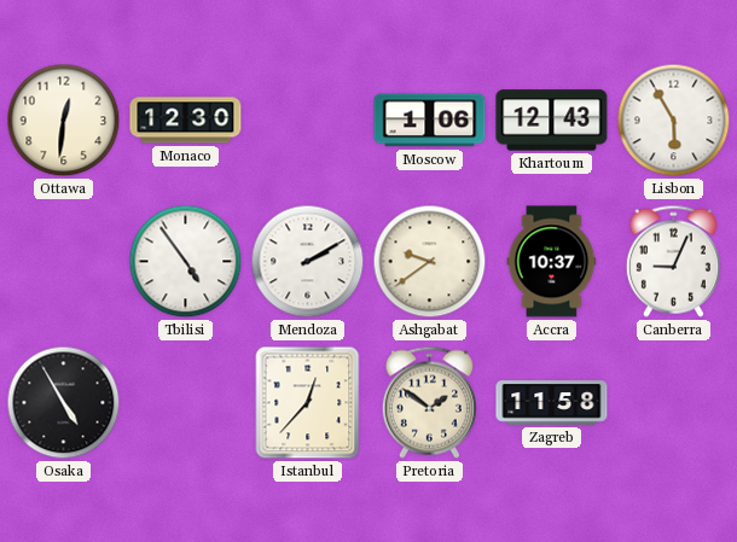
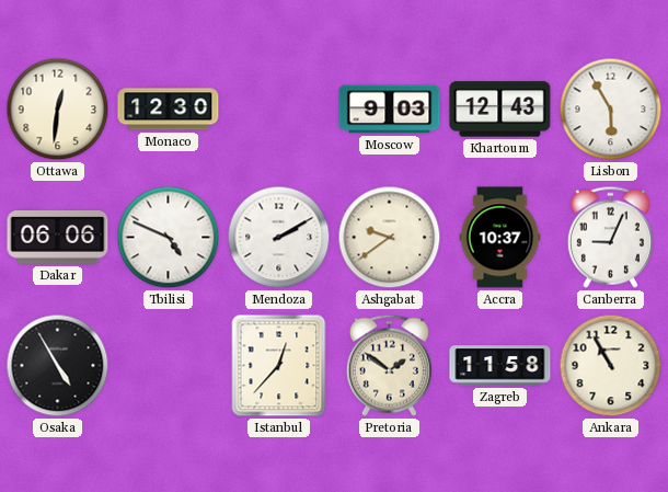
Moscow: 1:06 -> 9:03 (390, 110)
Dakar: none -> 06:06 (58, 238)
Tbilisi: 4:54 -> 4:49 (169, 238)
Ankara: none -> 10:55 (611, 366)
